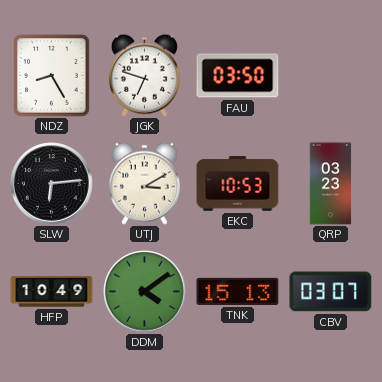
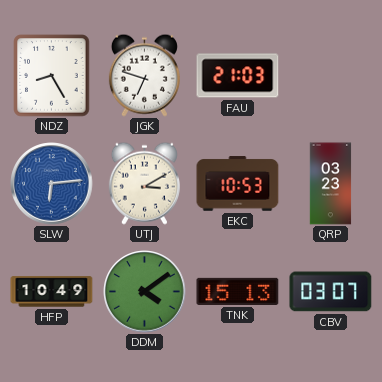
FAU: 03:50 -> 21:03 (238, 76)
SLW dial: black -> blue (52, 184)
